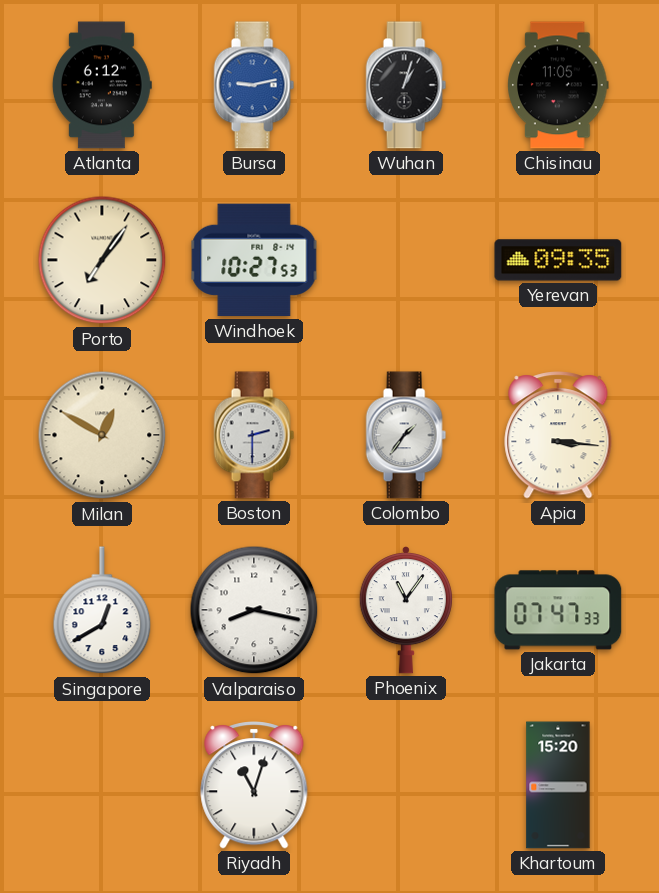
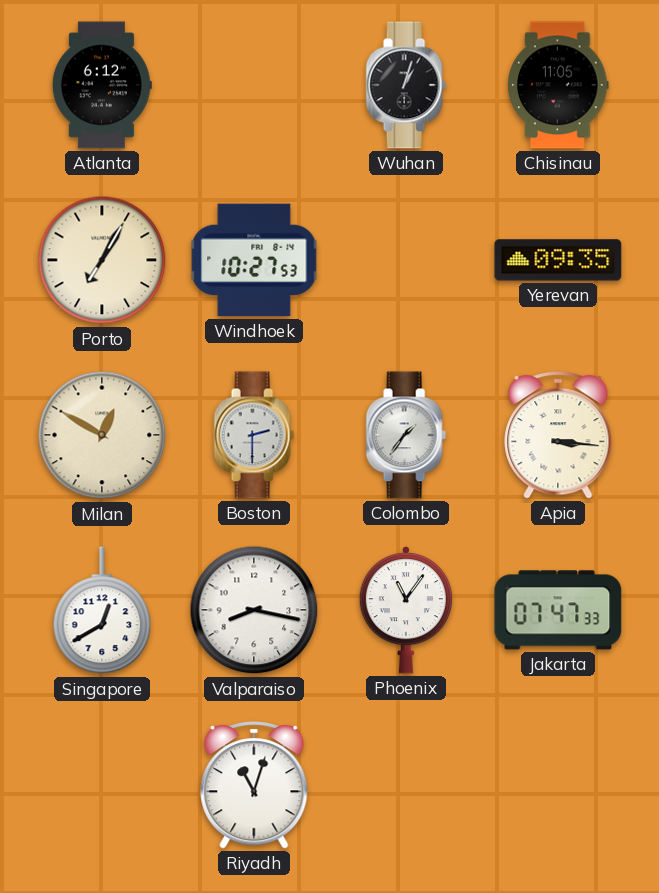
Bursa: 9:13 -> none (254, 85)
Porto: 7:06 -> 7:05 (102, 260)
Khartoum: 15:20 -> none (558, 785)
